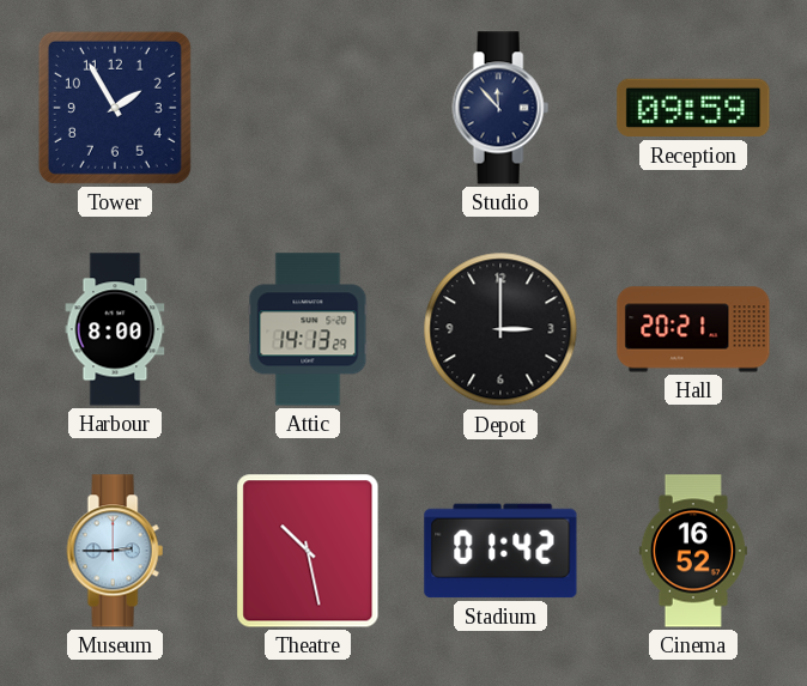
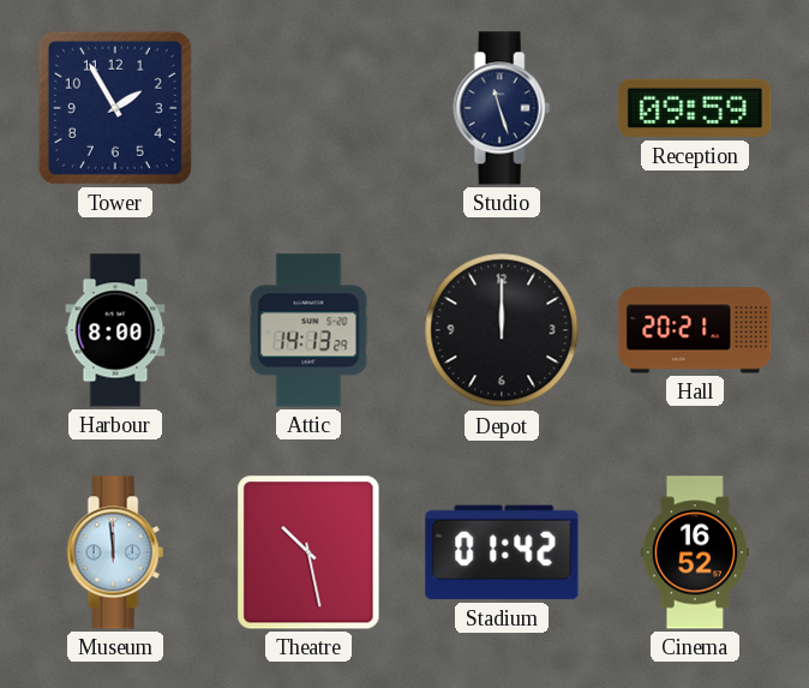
Studio: 11:53 -> 11:27 (502, 108)
Depot: 3:00 -> 12:00 (502, 330)
Museum: 2:45 -> 11:59 (115, 552)
